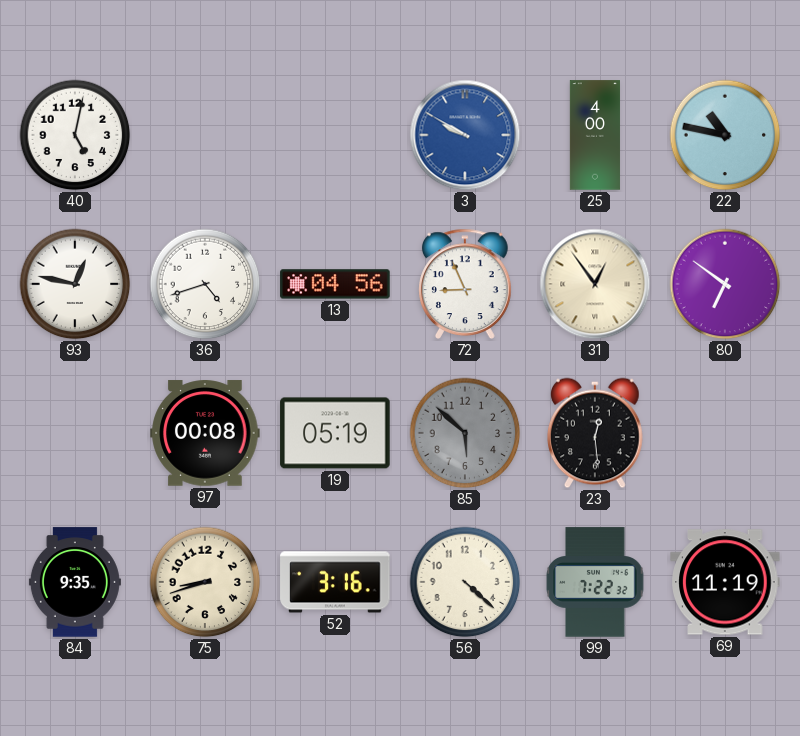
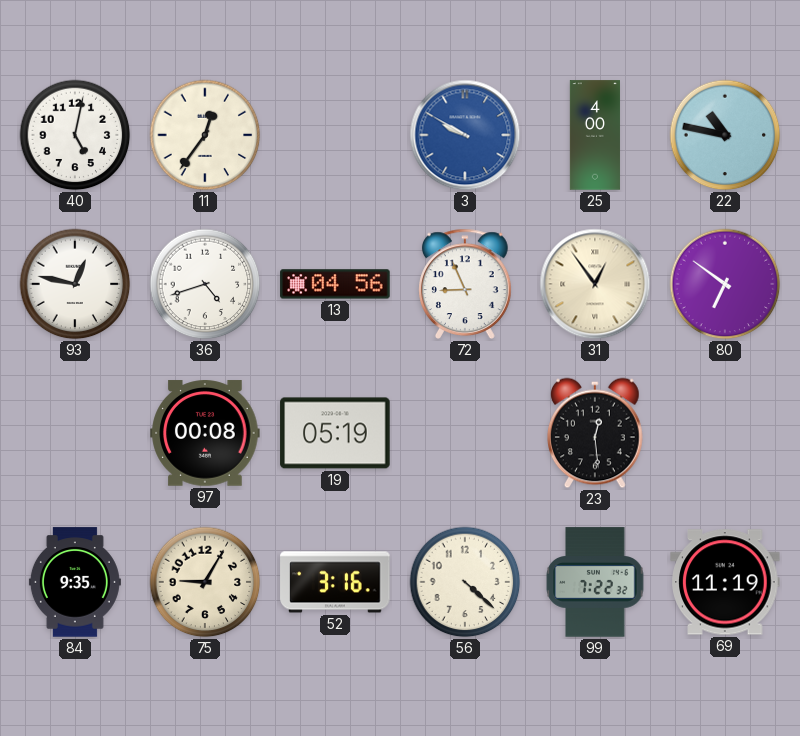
11: none -> 12:36 (205, 135)
85: 5:52 -> none (465, 433)
75: 8:42 -> 9:05 (205, 582)
